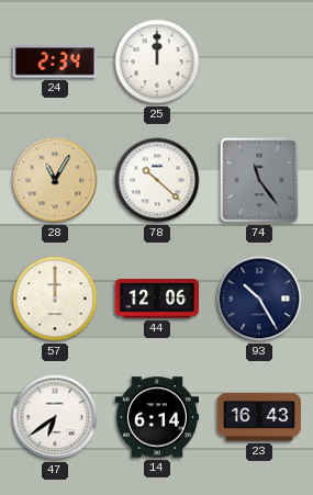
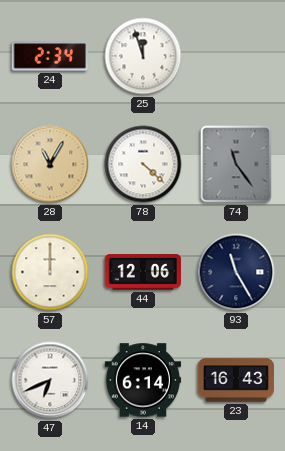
25: 12:00 -> 11:57 (143, 56)
78: 10:22 -> 4:22 (143, 164)
93: 10:25 -> 11:25 (236, 272)
47: 6:39 -> 6:41 (50, 380)
